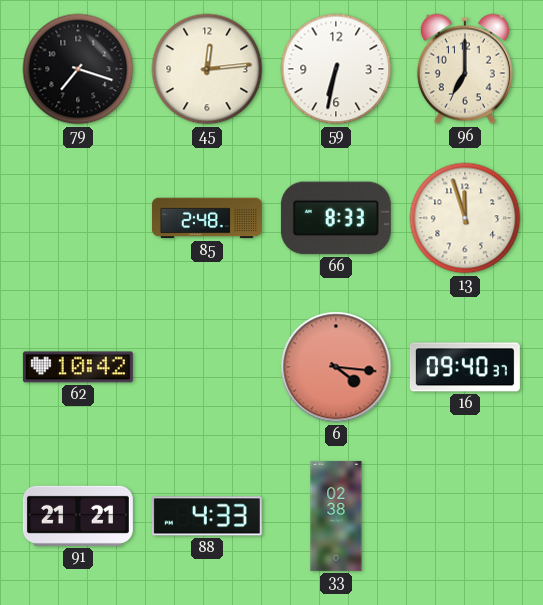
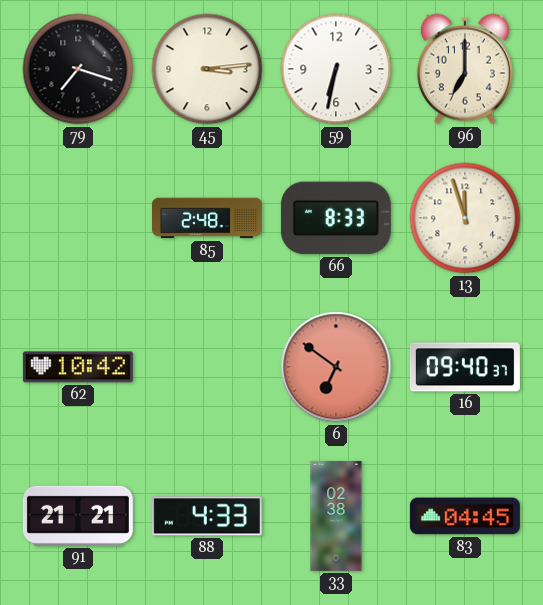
45: 12:14 -> 3:14 (207, 69)
6: 4:16 -> 6:51 (336, 367)
83: none -> 04:45 (465, 516)
